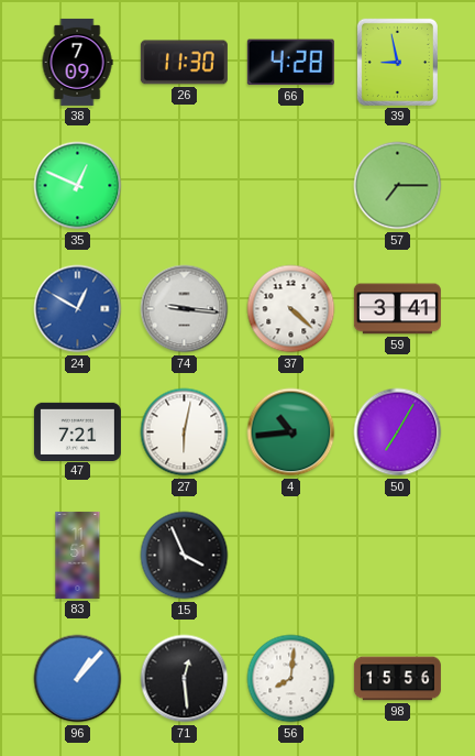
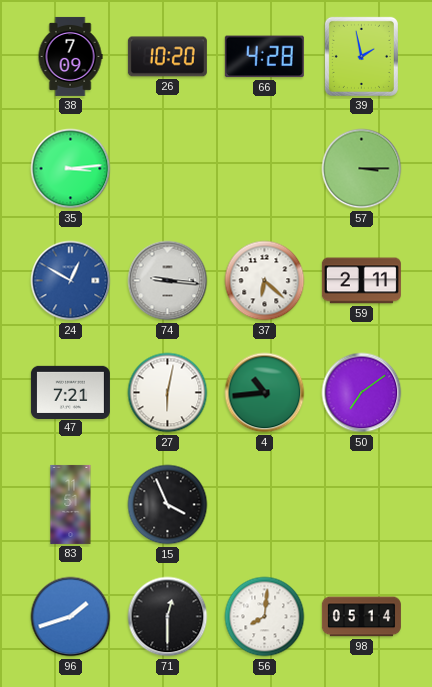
26: 11:30 -> 10:20 (167, 57)
39: 8:58 -> 1:58 (361, 56)
35: 12:49 -> 3:14 (71, 169)
57: 7:15 -> 3:15 (362, 169)
37: 4:22 -> 6:22 (265, 281)
59: 3:41 -> 2:11 (361, 281)
50: 7:05 -> 7:09 (362, 393)
96: 1:07 -> 1:42 (71, 617)
71: 12:29 -> 12:30 (168, 617)
98: 15:56 -> 05:14 (361, 617)
